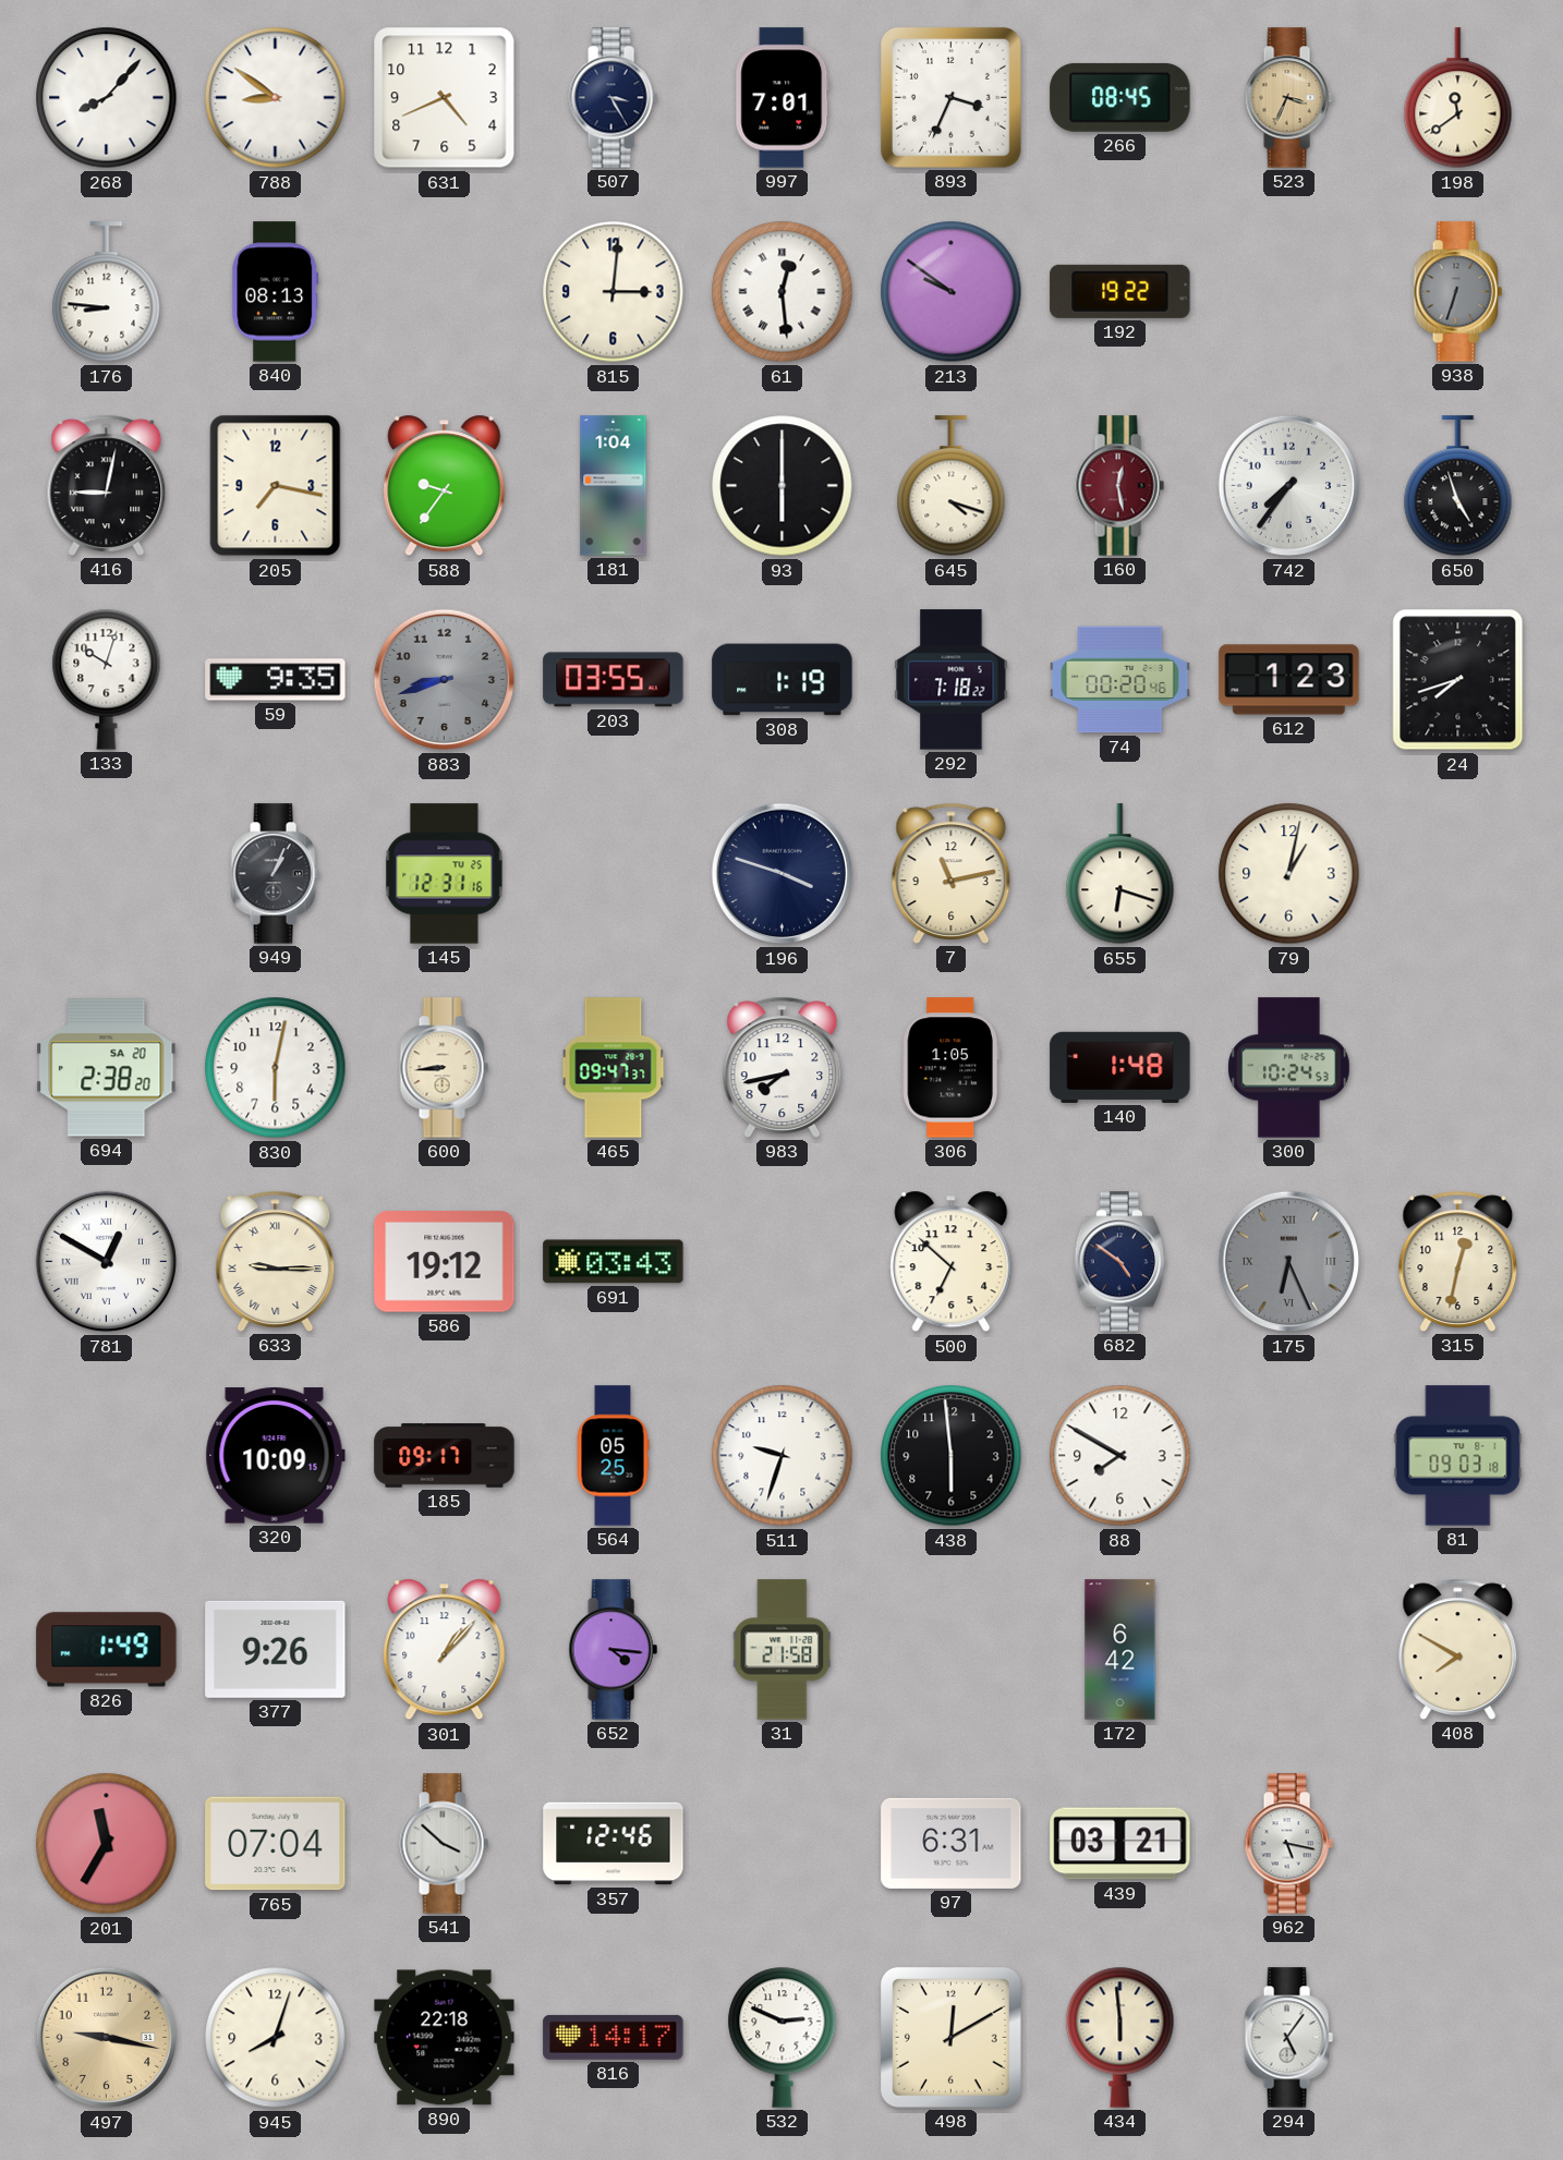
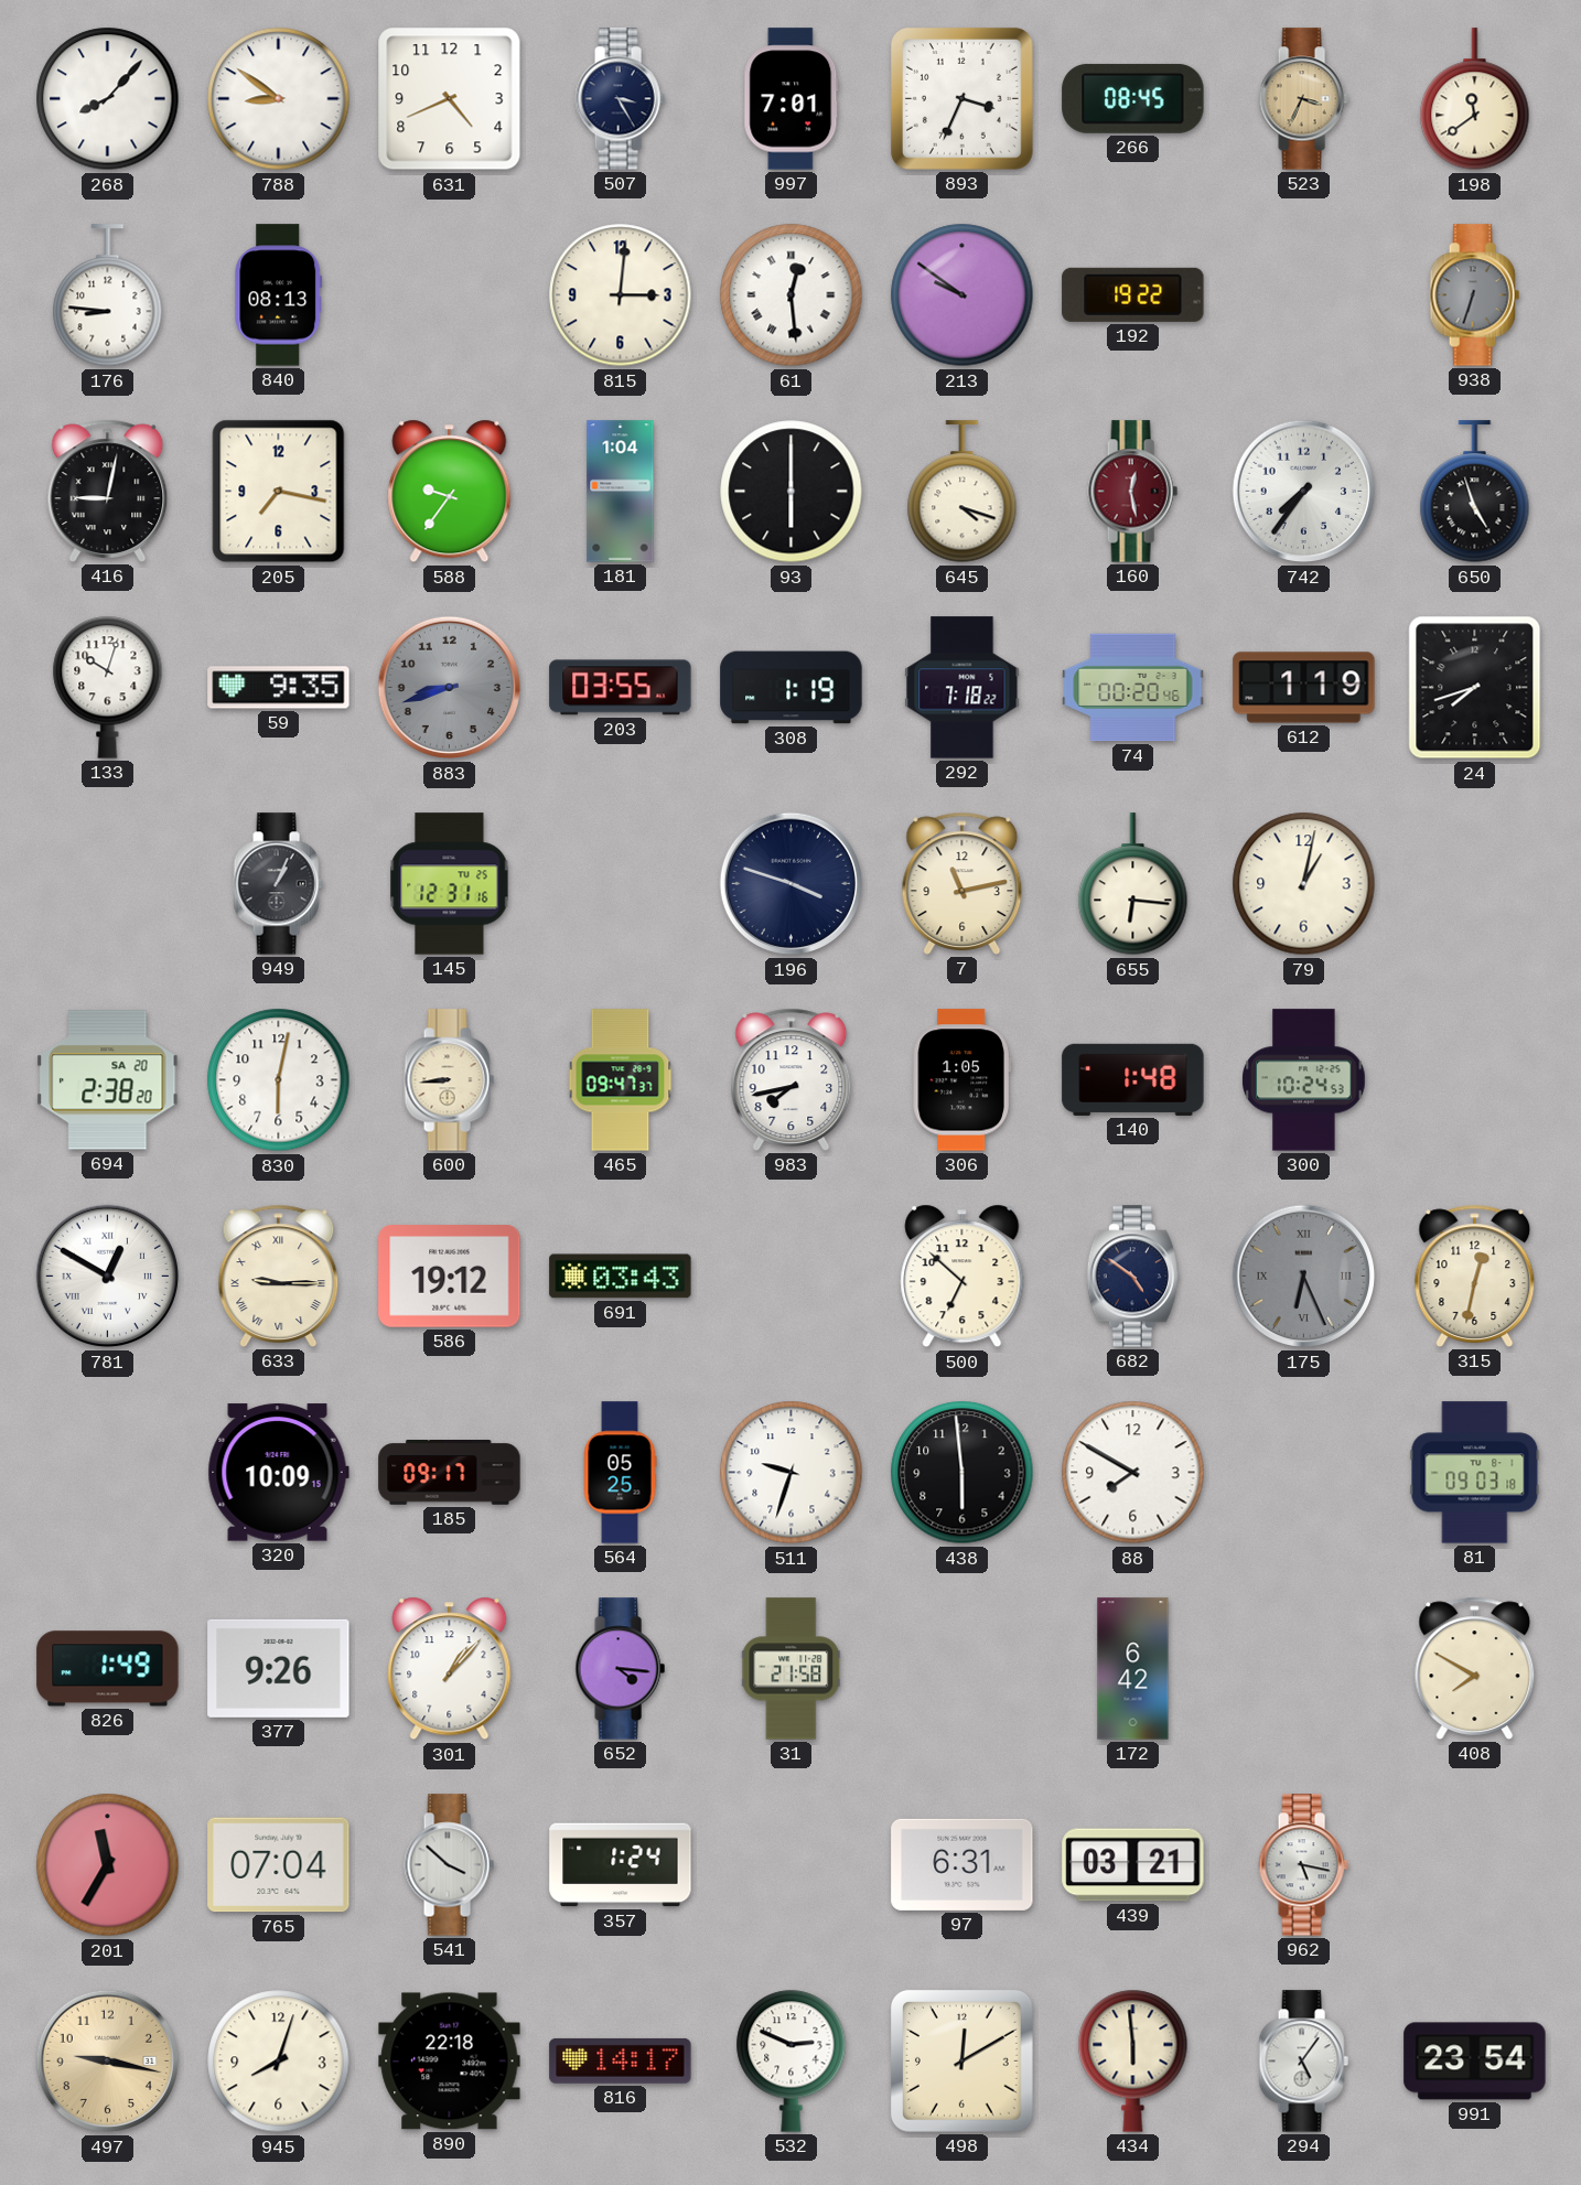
612: 1:23 -> 1:19 (1304, 688)
655: 6:18 -> 6:16 (1133, 884)
357: 12:46 -> 1:24 (621, 1865)
991: none -> 23:54 (1475, 2062)
